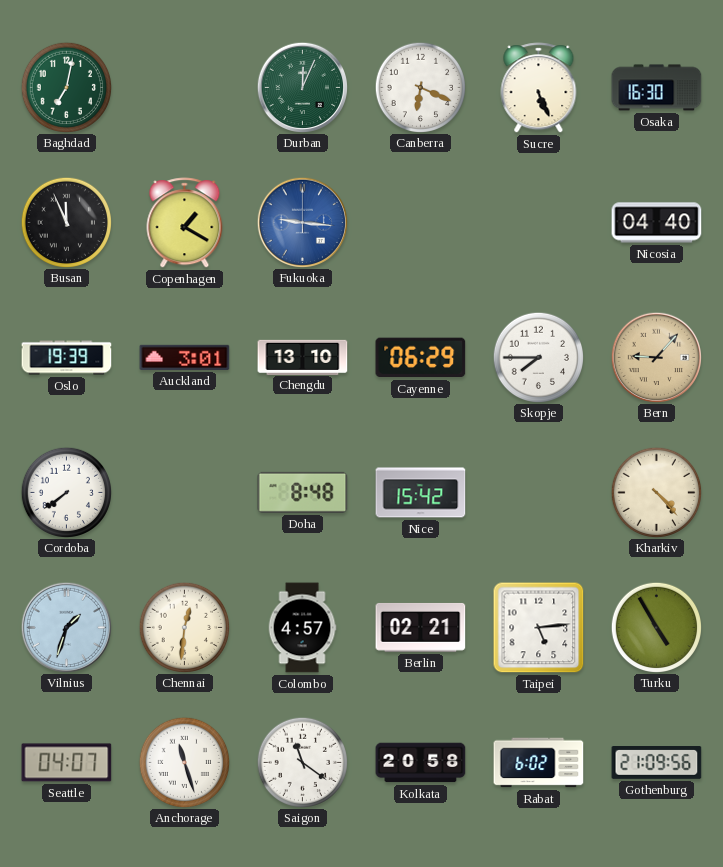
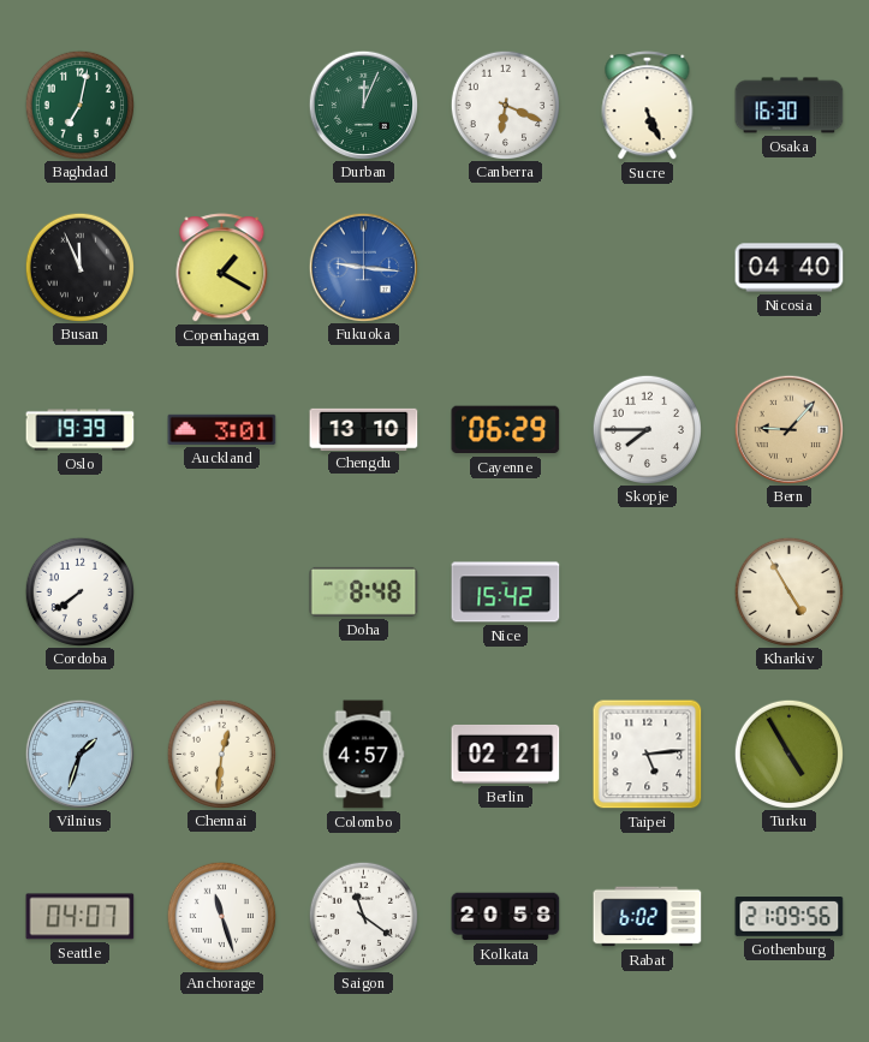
Kharkiv: 4:23 -> 4:55 (788, 591)
